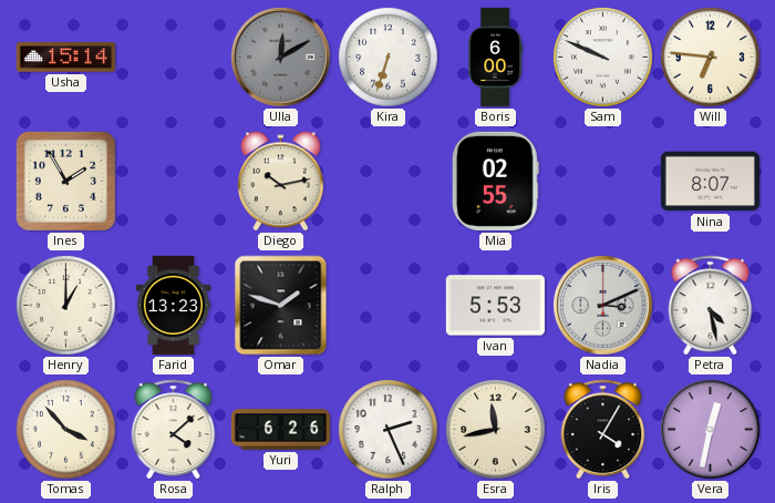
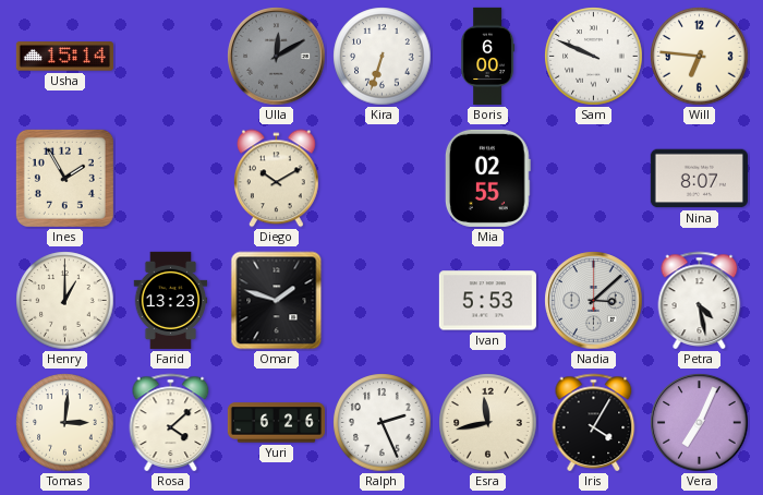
Diego: 10:13 -> 10:10 (277, 179)
Nadia: 3:11 -> 3:08 (594, 301)
Tomas: 3:53 -> 3:01 (65, 423)
Vera: 12:32 -> 7:04 (700, 423)
